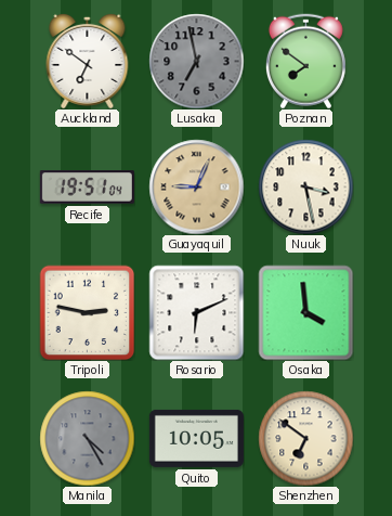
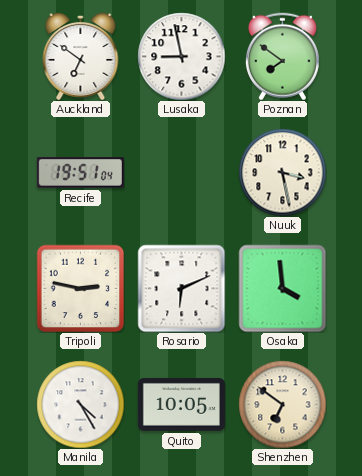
Lusaka: 6:58 -> 8:58 (181, 56)
Lusaka dial: grey -> white (181, 56)
Guayaquil: 9:04 -> none (196, 186)
Manila dial: grey -> white (80, 404)
